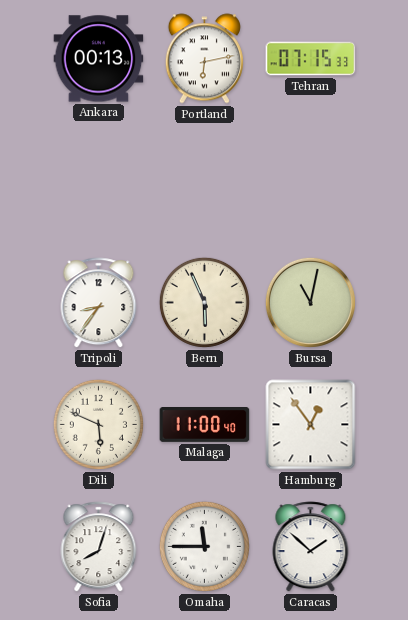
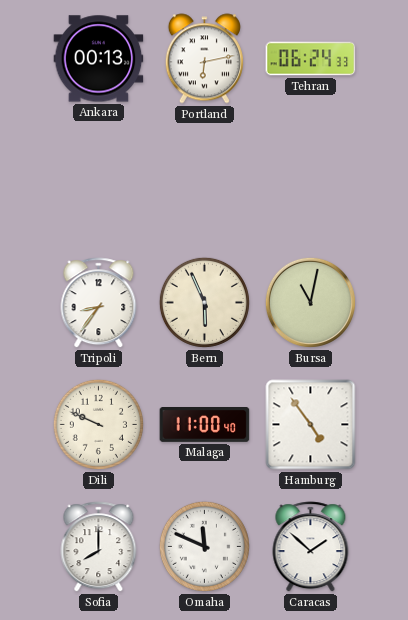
Tehran: 07:15 -> 06:24 (311, 59)
Dili: 5:49 -> 9:49 (98, 424)
Hamburg: 12:54 -> 4:54 (311, 425)
Sofia: 8:03 -> 8:00 (99, 547)
Omaha: 11:45 -> 11:49 (204, 546)
